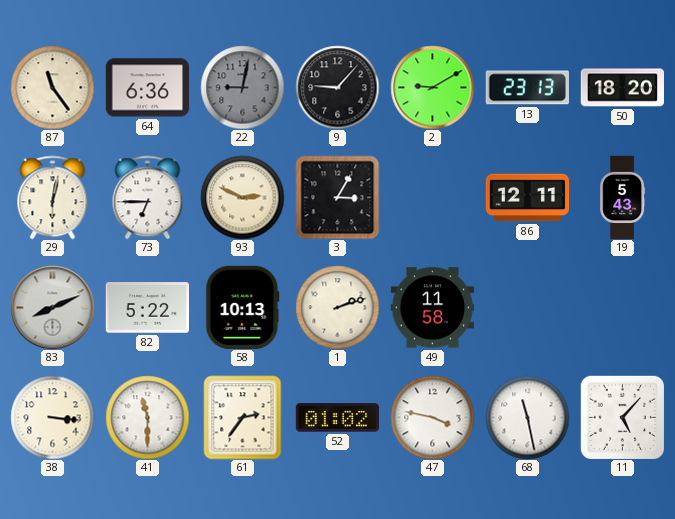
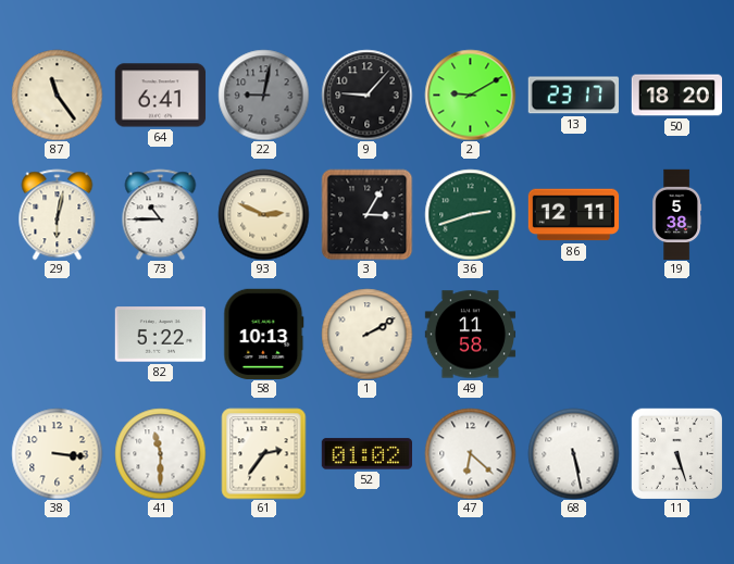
64: 6:36 -> 6:41 (160, 96)
13: 23:13 -> 23:17 (573, 96)
73: 6:45 -> 10:45 (161, 214)
36: none -> 2:42 (470, 214)
19: 5:43 -> 5:38 (677, 214)
83: 8:11 -> none (52, 307)
1: 2:12 -> 2:10 (366, 334)
47: 3:47 -> 6:22 (470, 453)
68: 11:28 -> 5:28 (573, 453)
11: 5:07 -> 5:27 (676, 453)
